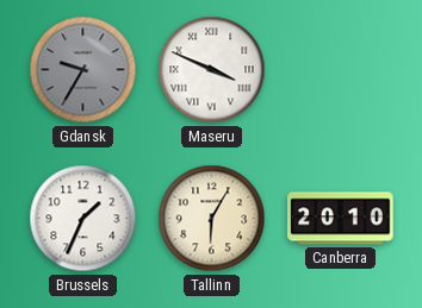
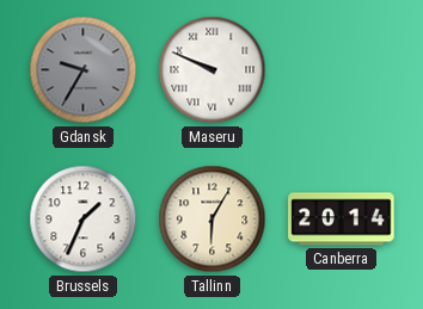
Maseru: 3:49 -> 9:49 (213, 70)
Canberra: 20:10 -> 20:14 (342, 220)
